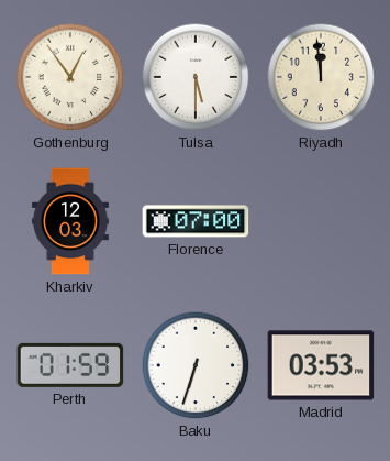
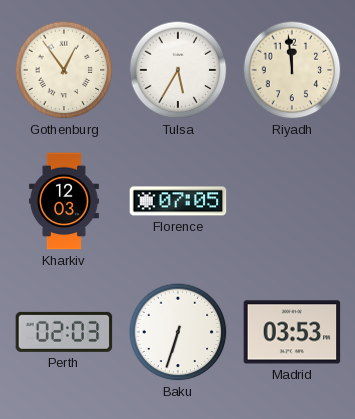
Tulsa: 5:30 -> 5:35 (178, 70)
Florence: 07:00 -> 07:05 (178, 201)
Perth: 01:59 -> 02:03 (64, 332)
